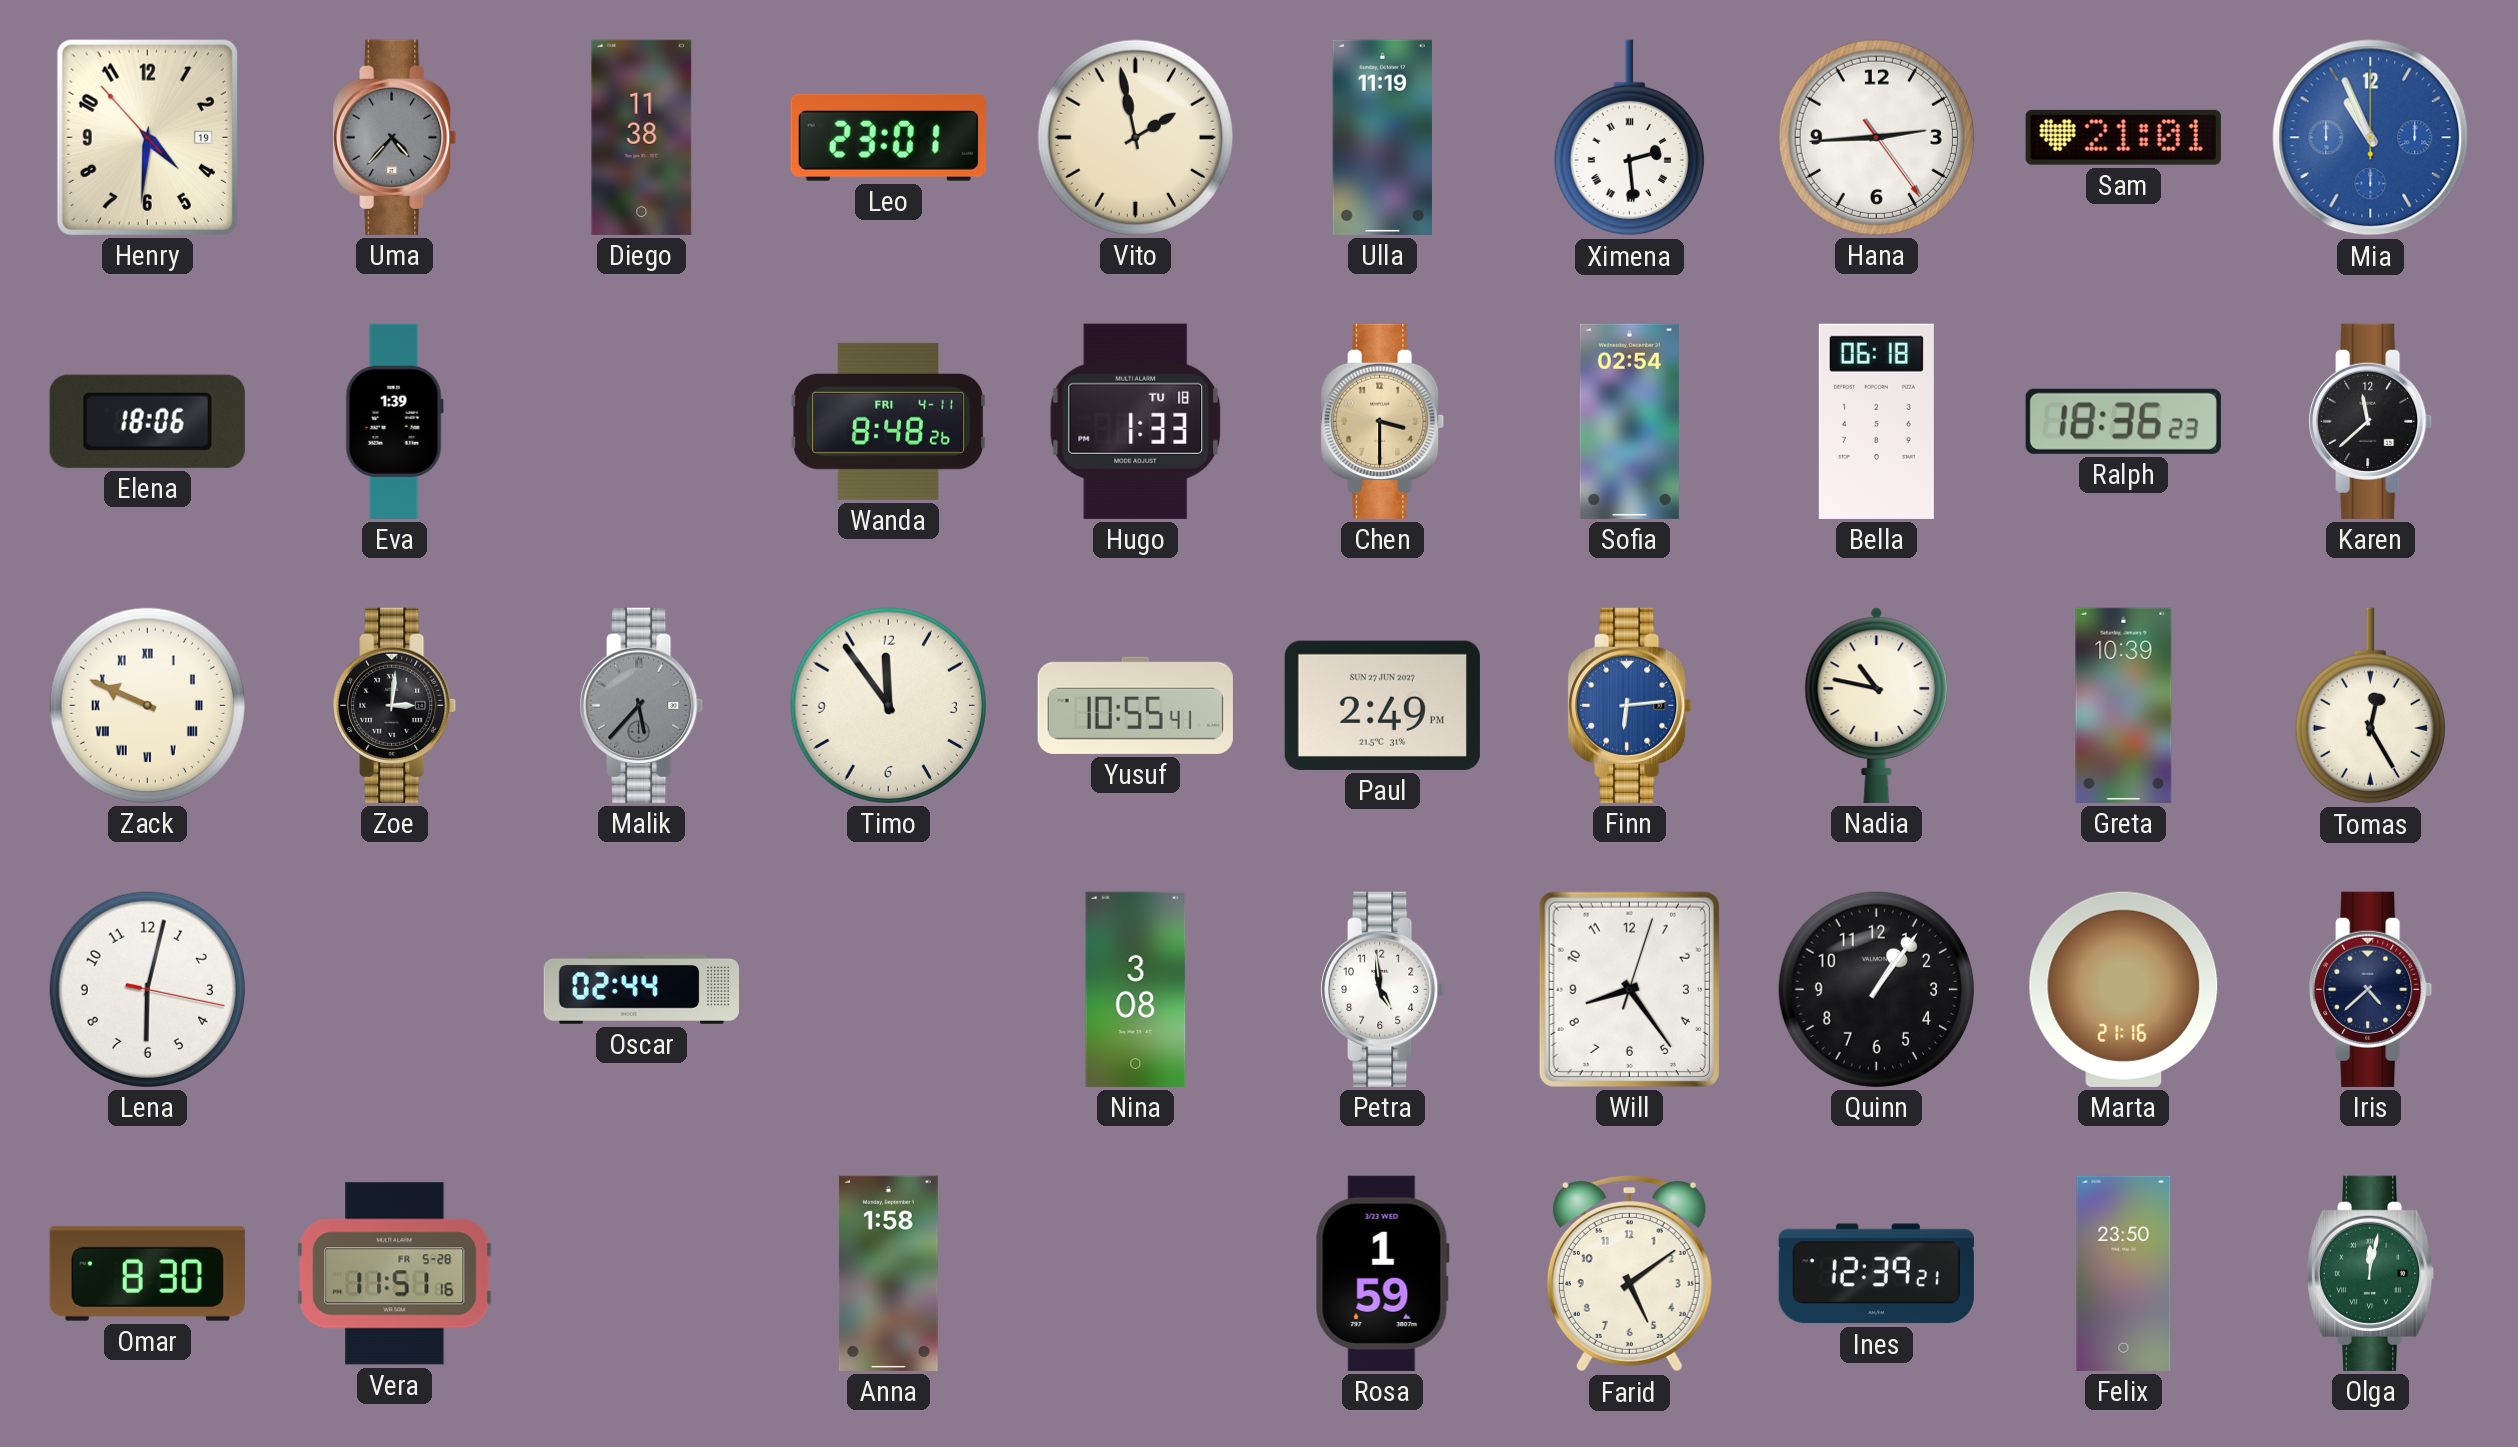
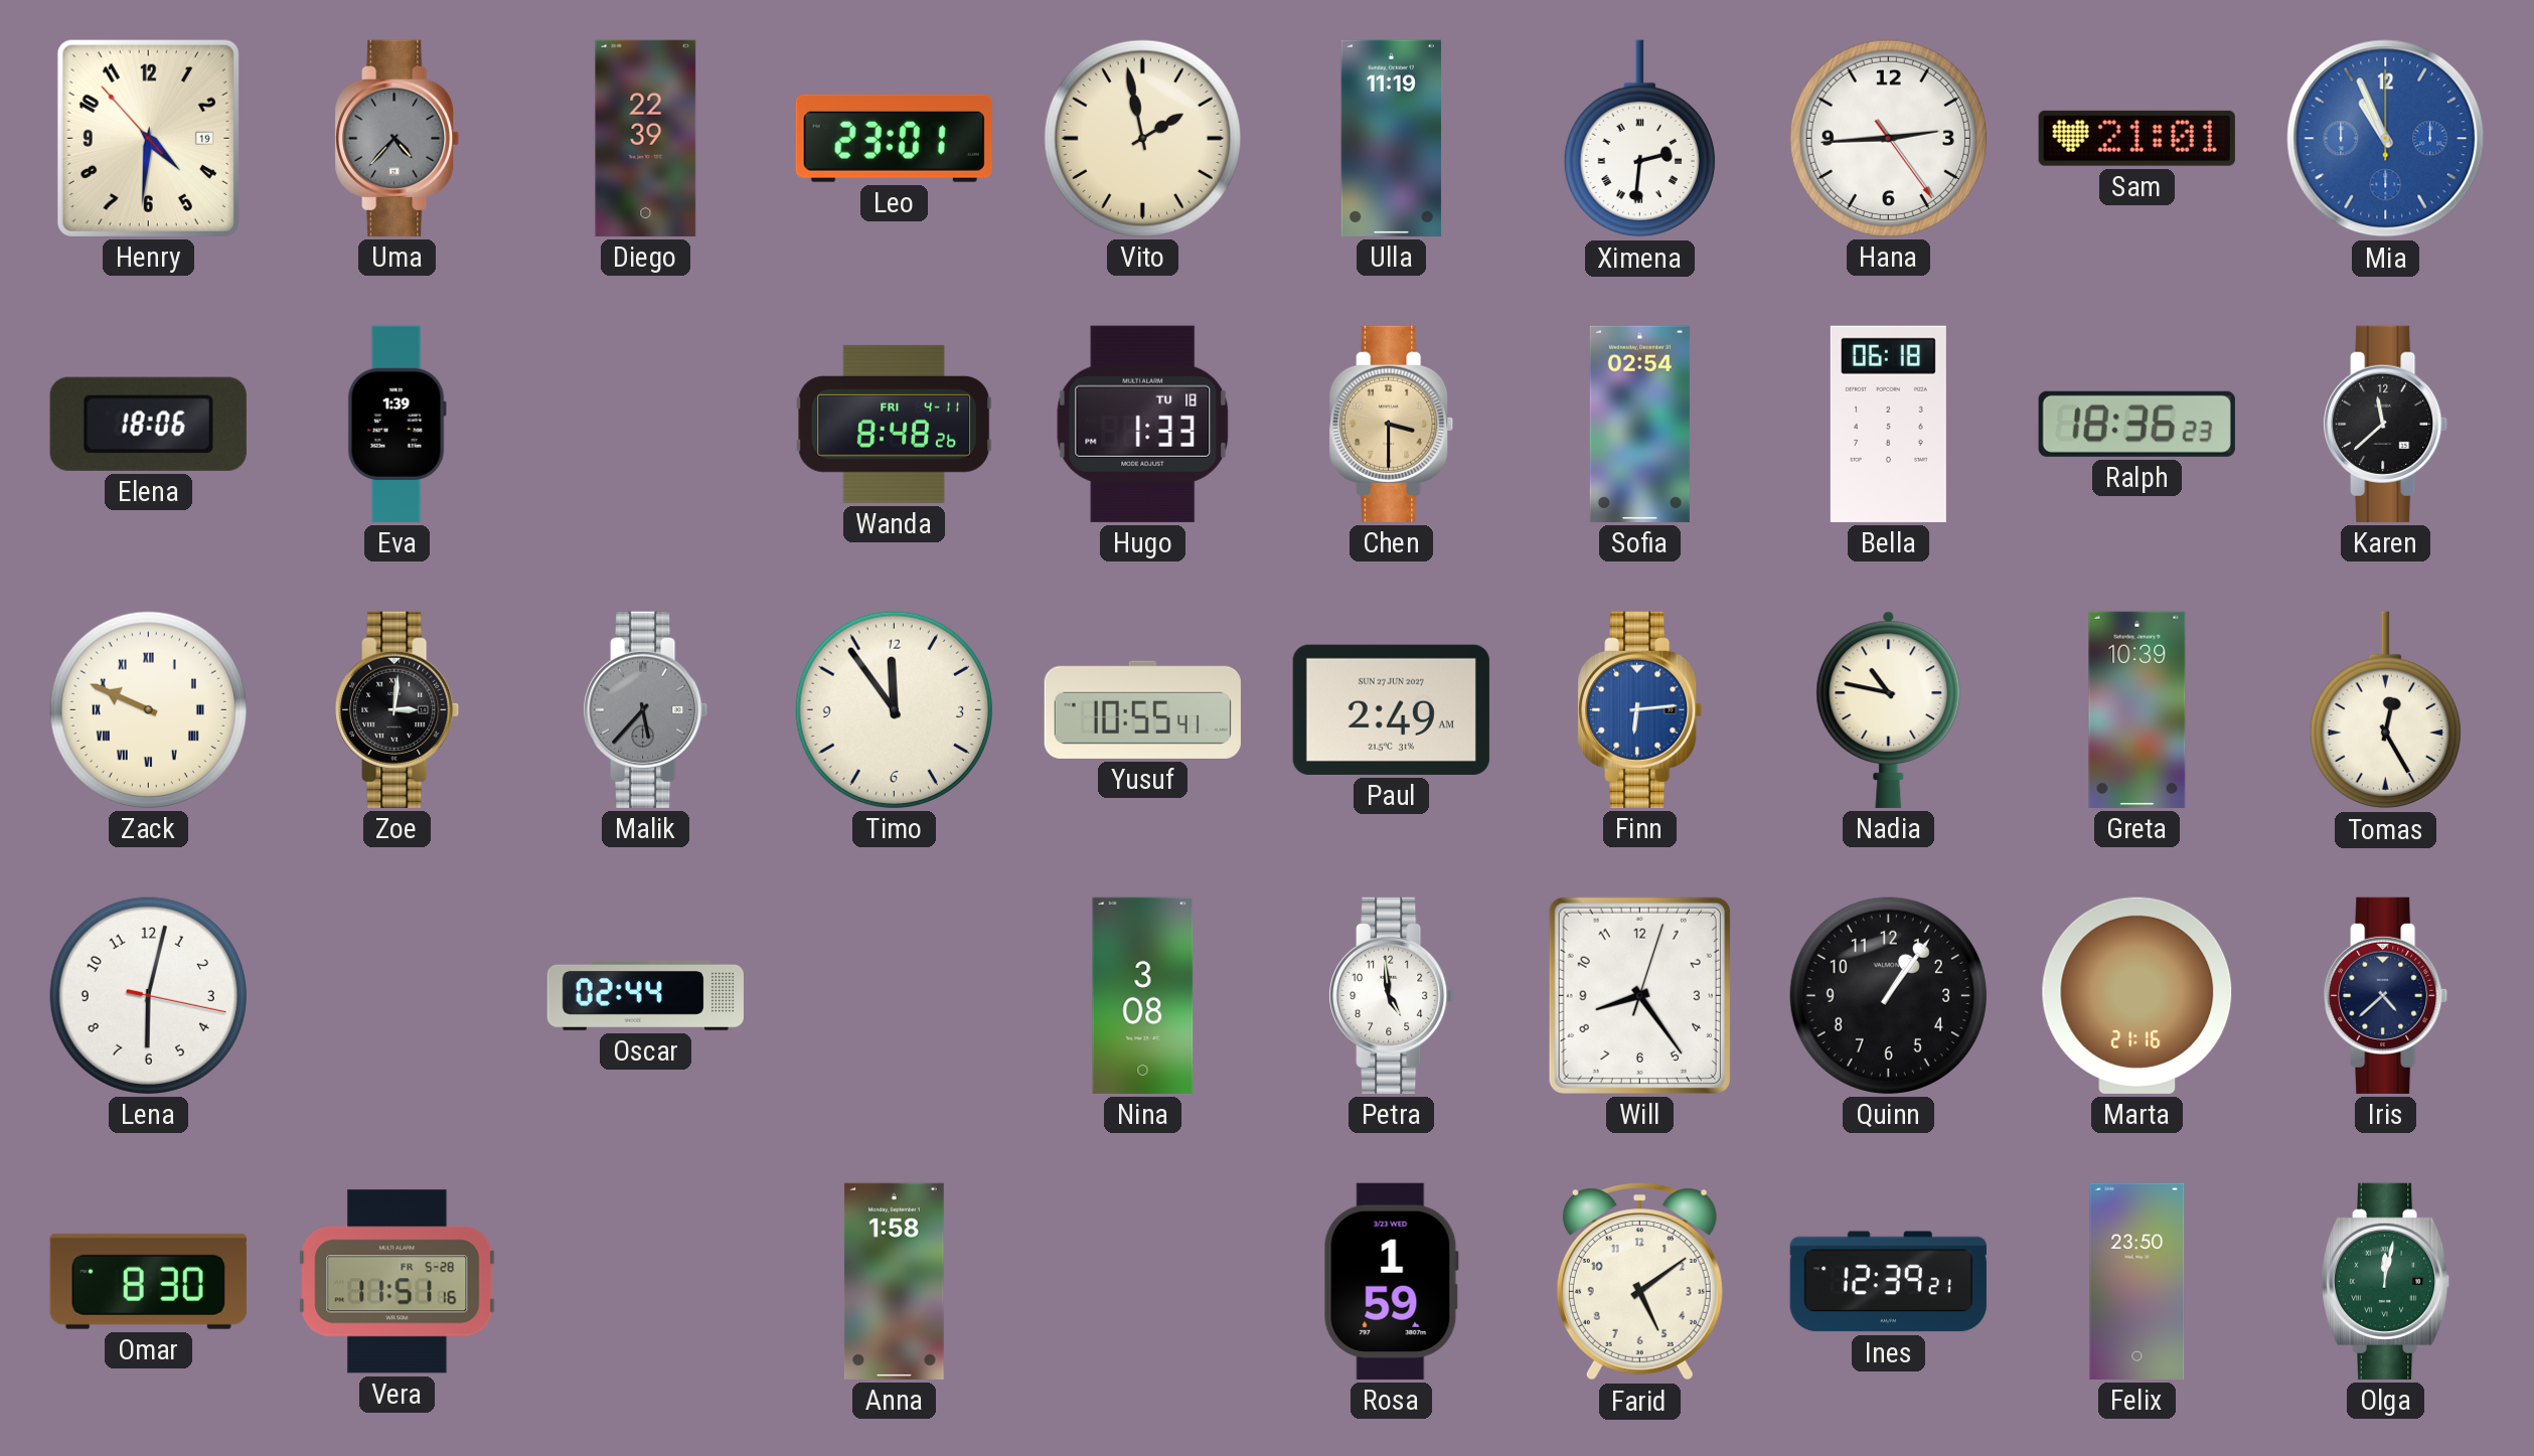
Diego: 11:38 -> 22:39 (646, 138)
Ximena: 2:29 -> 2:31 (1639, 139)
Paul: 2:49 PM -> 2:49 AM (1391, 709)
